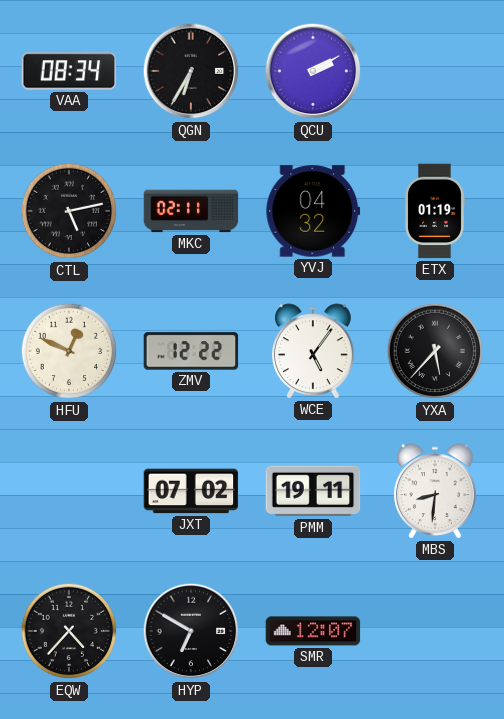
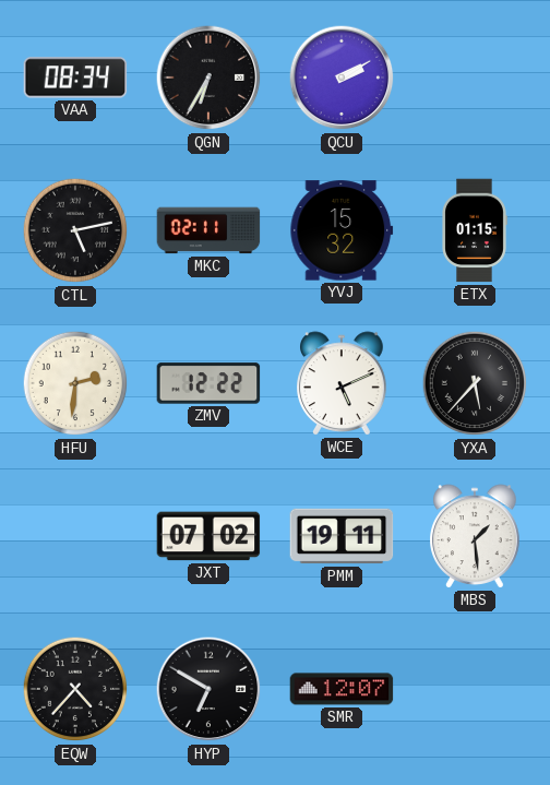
YVJ: 04:32 -> 15:32 (342, 230)
ETX: 01:19 -> 01:15 (475, 230)
HFU: 12:49 -> 2:31 (75, 383)
WCE: 5:06 -> 5:11 (343, 383)
MBS: 8:31 -> 1:29 (476, 536)
